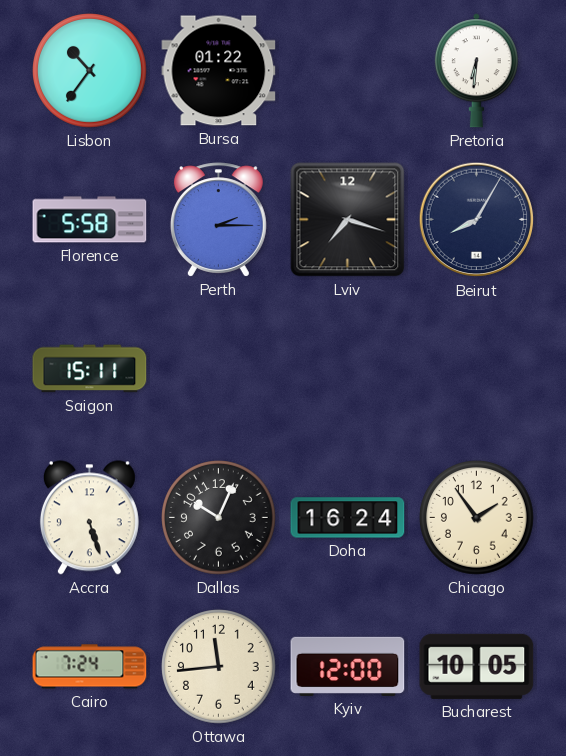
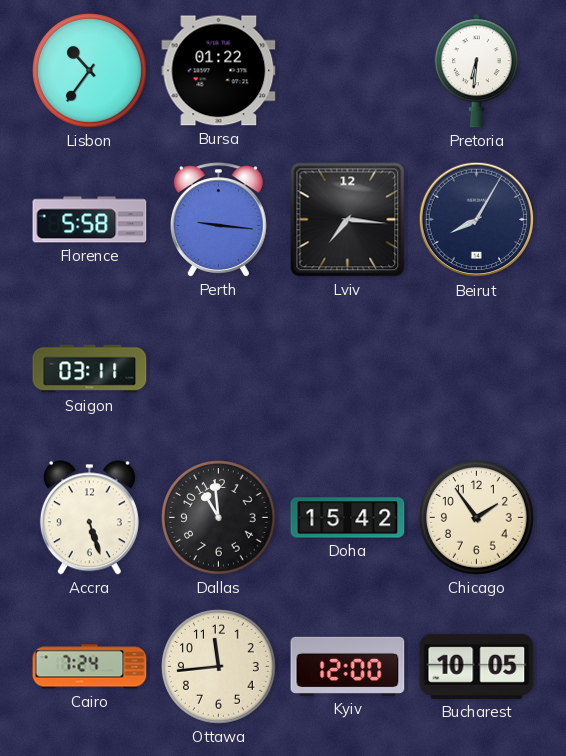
Perth: 2:15 -> 9:16 (218, 220)
Lviv: 7:18 -> 7:16 (348, 220)
Saigon: 15:11 -> 03:11 (90, 369)
Dallas: 10:04 -> 10:59 (219, 518)
Doha: 16:24 -> 15:42 (348, 518)
